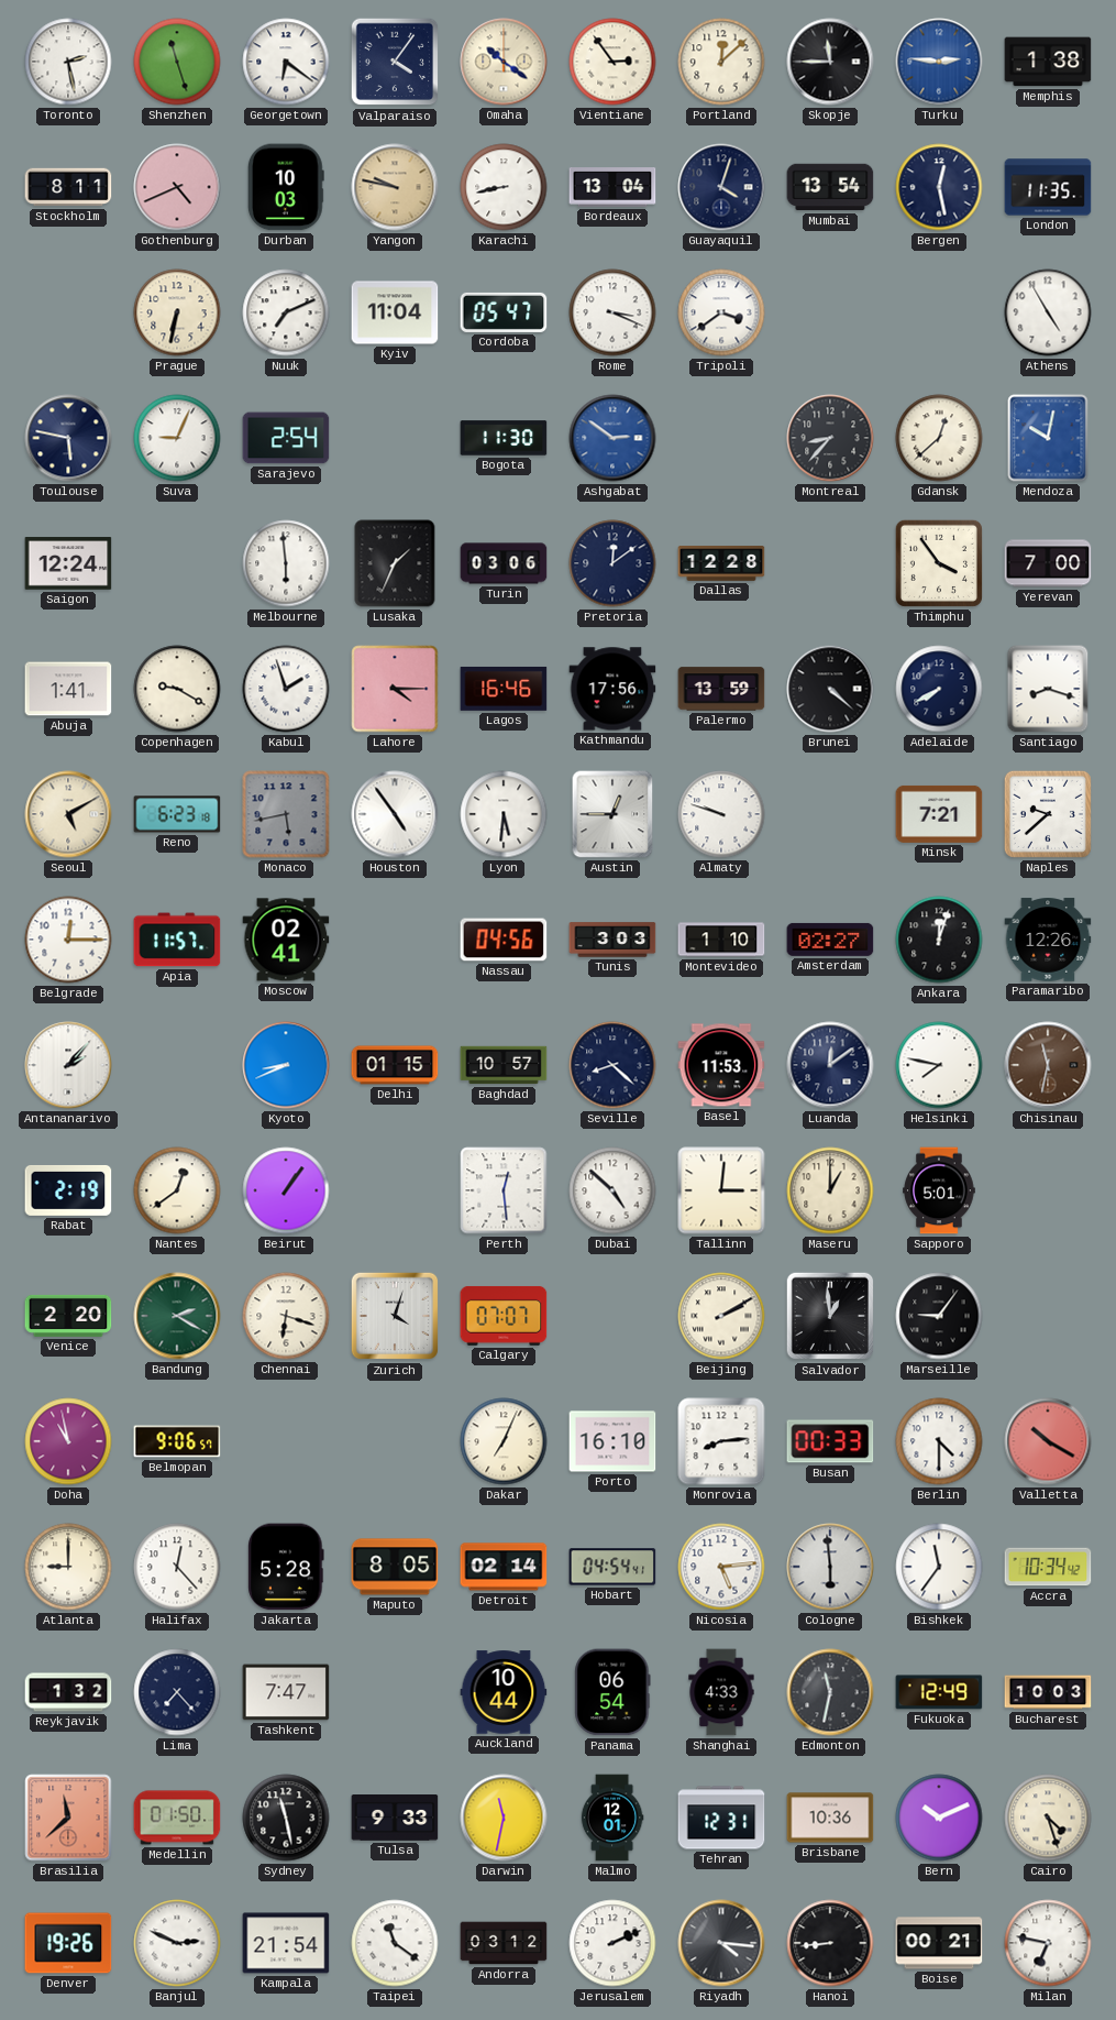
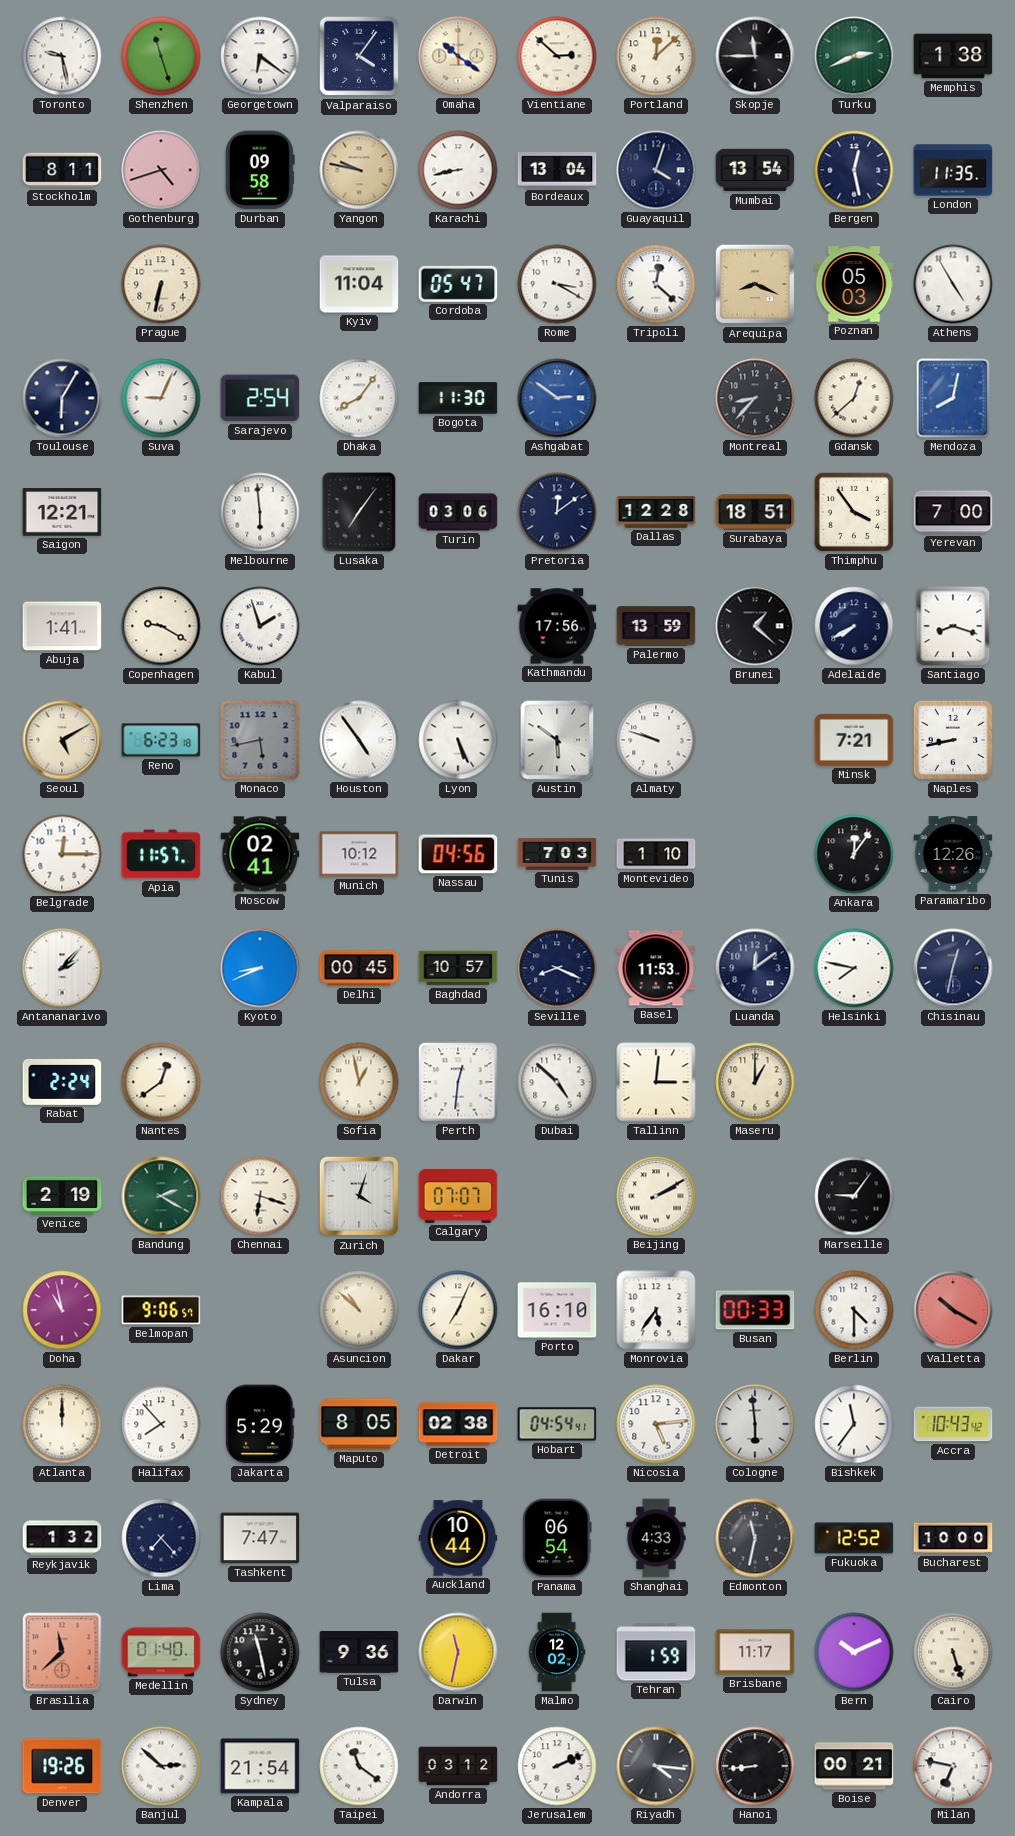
Toronto: 2:28 -> 9:28 (62, 56)
Vientiane: 2:54 -> 2:52 (557, 56)
Turku: 2:46 -> 2:41 (854, 56)
Turku dial: blue -> green (854, 56)
Gothenburg: 4:41 -> 4:42 (161, 170)
Durban: 10:03 -> 09:58 (261, 170)
Nuuk: 7:11 -> none (286, 312)
Rome: 3:19 -> 3:20 (557, 284)
Tripoli: 3:39 -> 12:22 (656, 284)
Arequipa: none -> 8:19 (755, 284)
Poznan: none -> 05:03 (854, 284)
Toulouse: 5:47 -> 6:05 (62, 398)
Dhaka: none -> 8:06 (359, 398)
Mendoza: 10:02 -> 8:02 (953, 398)
Saigon: 12:24 -> 12:21 (62, 512)
Lusaka: 1:34 -> 7:06 (359, 512)
Surabaya: none -> 18:51 (755, 512)
Lahore: 4:15 -> none (395, 689)
Lagos: 16:46 -> none (504, 689)
Brunei: 4:22 -> 1:22 (755, 626)
Lyon: 5:31 -> 5:26 (458, 740)
Austin: 12:45 -> 5:51 (557, 740)
Naples: 9:38 -> 8:43 (953, 740)
Munich: none -> 10:12 (359, 854)
Tunis: 3:03 -> 7:03 (557, 854)
Amsterdam: 02:27 -> none (830, 940)
Ankara: 12:03 -> 12:06 (854, 854)
Delhi: 01:15 -> 00:45 (359, 968)
Seville: 8:22 -> 8:19 (557, 968)
Chisinau: 11:32 -> 12:32 (953, 968)
Chisinau dial: brown -> navy (953, 968)
Rabat: 2:19 -> 2:24 (62, 1082)
Beirut: 1:06 -> none (286, 1190)
Sofia: none -> 12:58 (359, 1082)
Perth: 12:29 -> 12:31 (458, 1082)
Sapporo: 5:01 -> none (939, 1190)
Venice: 2:20 -> 2:19 (62, 1196)
Salvador: 12:59 -> none (830, 1316)
Asuncion: none -> 10:52 (359, 1310)
Monrovia: 8:14 -> 5:36 (656, 1310)
Atlanta: 9:00 -> 12:00 (62, 1424)
Halifax: 12:23 -> 7:53 (161, 1424)
Jakarta: 5:28 -> 5:29 (260, 1424)
Detroit: 02:14 -> 02:38 (458, 1424)
Accra: 10:34 -> 10:43 (953, 1424)
Fukuoka: 12:49 -> 12:52 (854, 1538)
Bucharest: 10:03 -> 10:00 (953, 1538)
Medellin: 01:50 -> 01:40 (161, 1652)
Tulsa: 9:33 -> 9:36 (359, 1652)
Malmo: 12:01 -> 12:02 (557, 1652)
Tehran: 12:31 -> 1:59 (656, 1652)
Brisbane: 10:36 -> 11:17 (755, 1652)
Cairo: 4:27 -> 5:27 (953, 1652)
Banjul: 2:49 -> 2:52 (161, 1766)
